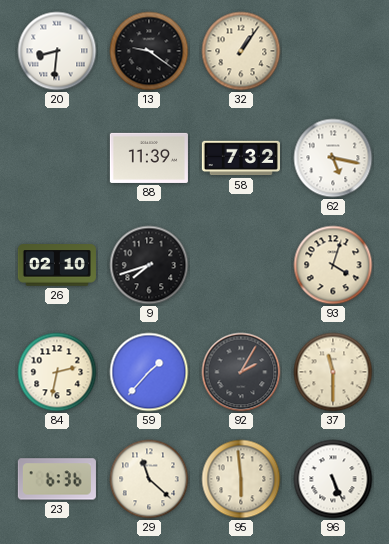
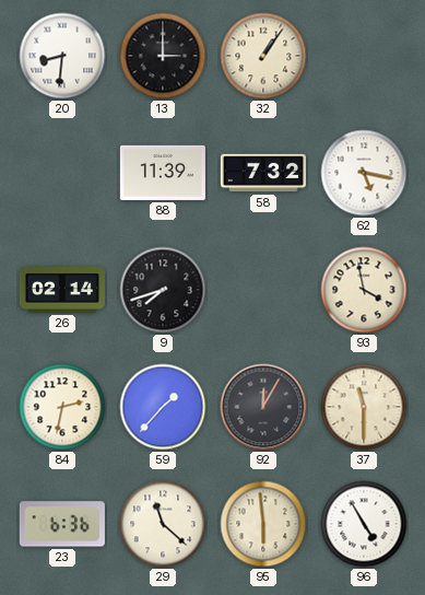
13: 9:21 -> 3:00 (163, 56)
26: 02:10 -> 02:14 (62, 290)
93: 4:03 -> 3:58 (364, 290)
92: 2:05 -> 12:05 (263, 407)
96: 5:26 -> 4:55 (364, 524)
